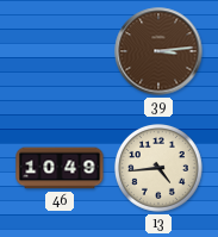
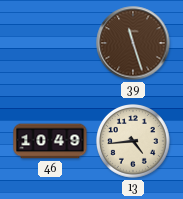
39: 3:14 -> 11:27 (133, 43)
